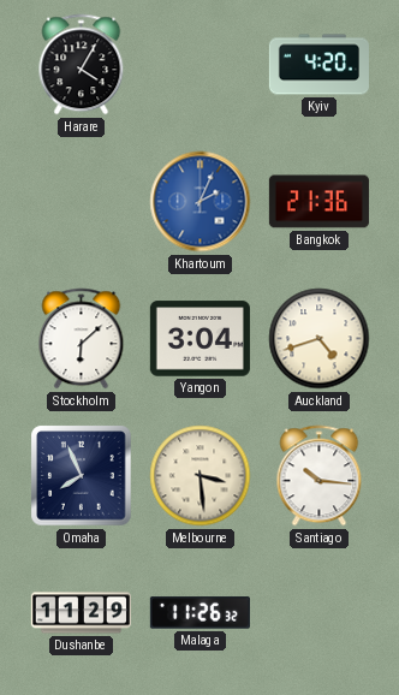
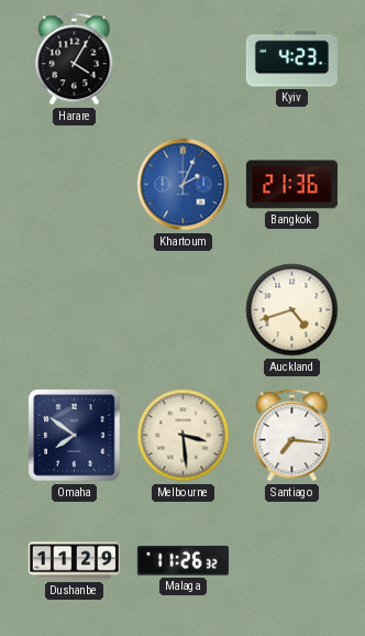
Kyiv: 4:20 -> 4:23 (291, 59)
Stockholm: 6:08 -> none (82, 339)
Yangon: 3:04 -> none (199, 339)
Omaha: 7:56 -> 7:51 (75, 436)
Santiago: 10:16 -> 7:16 (292, 436)
